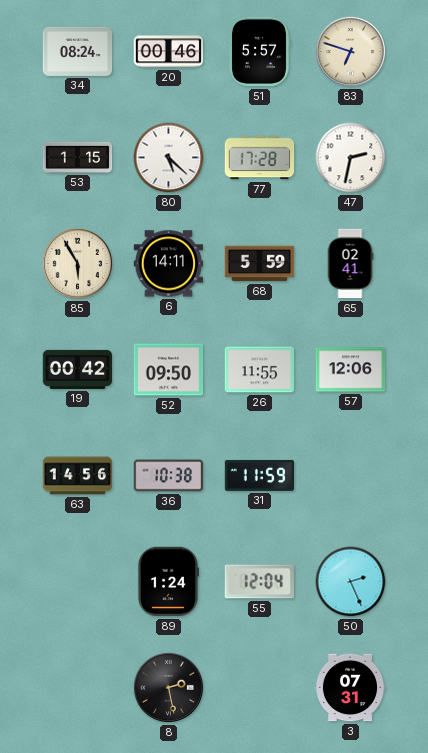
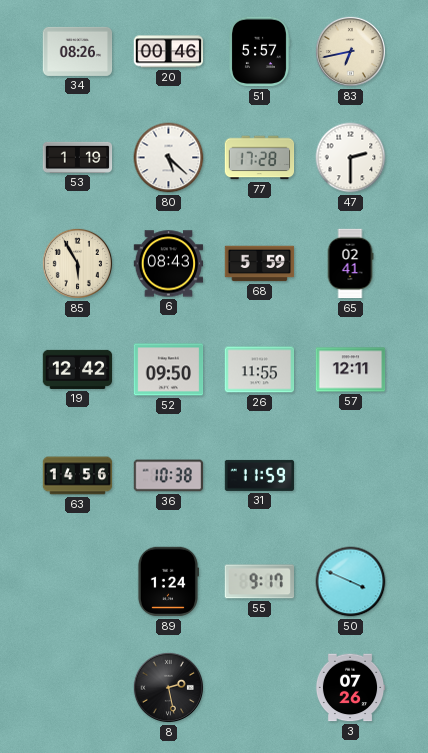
34: 08:24 -> 08:26 (78, 51)
83: 6:48 -> 6:43 (350, 51)
53: 1:15 -> 1:19 (78, 157)
47: 2:32 -> 2:30 (351, 158)
6: 14:11 -> 08:43 (169, 264)
19: 00:42 -> 12:42 (78, 369)
57: 12:06 -> 12:11 (351, 370)
55: 12:04 -> 9:17 (259, 582)
50: 2:26 -> 3:49 (351, 582)
3: 07:31 -> 07:26 (350, 688)
